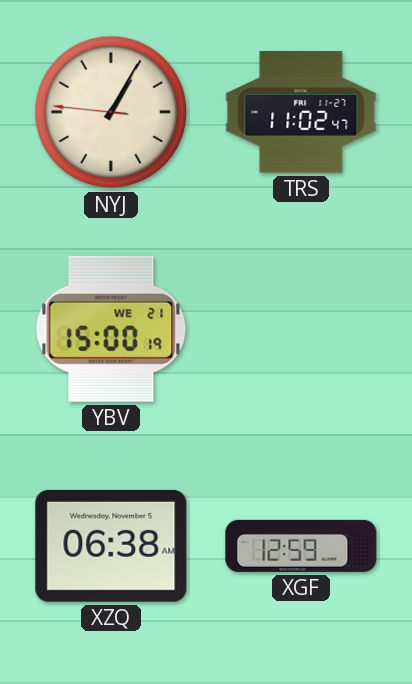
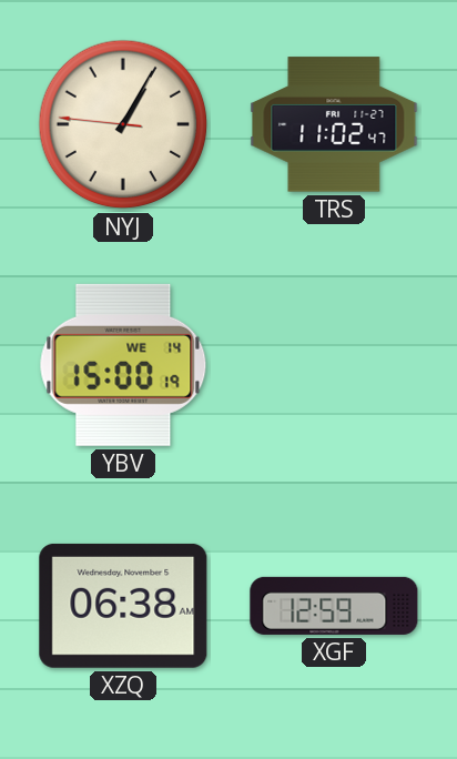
YBV date: WE 21 -> WE 14 (123, 365)
